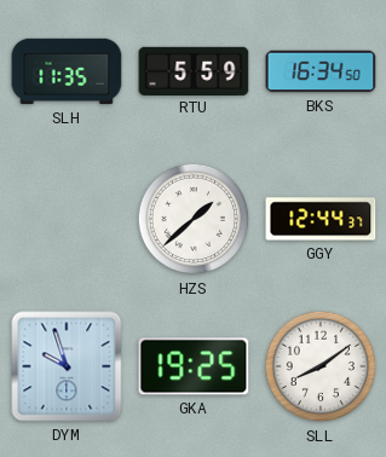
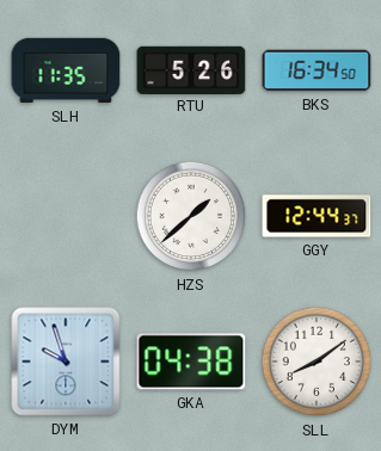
RTU: 5:59 -> 5:26 (191, 69)
GKA: 19:25 -> 04:38 (191, 362)
